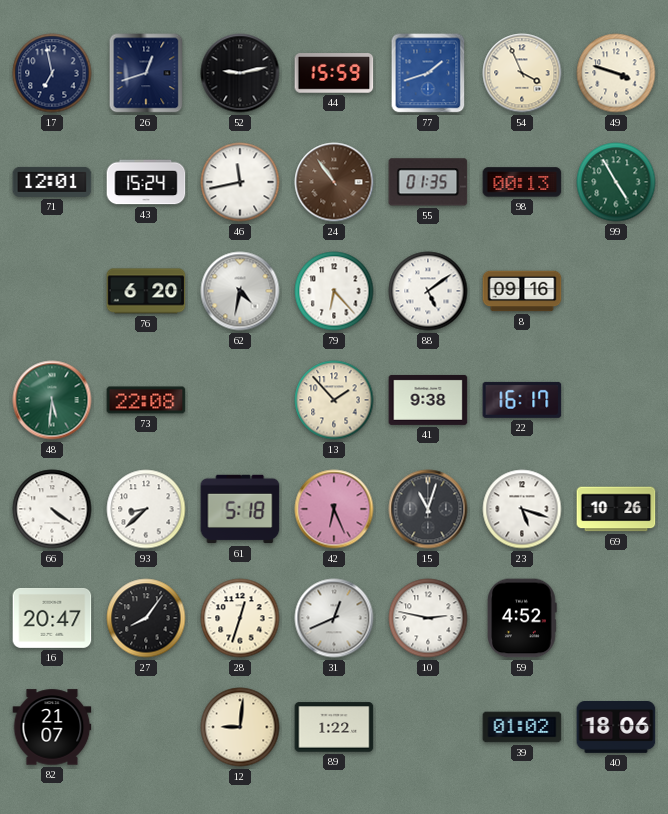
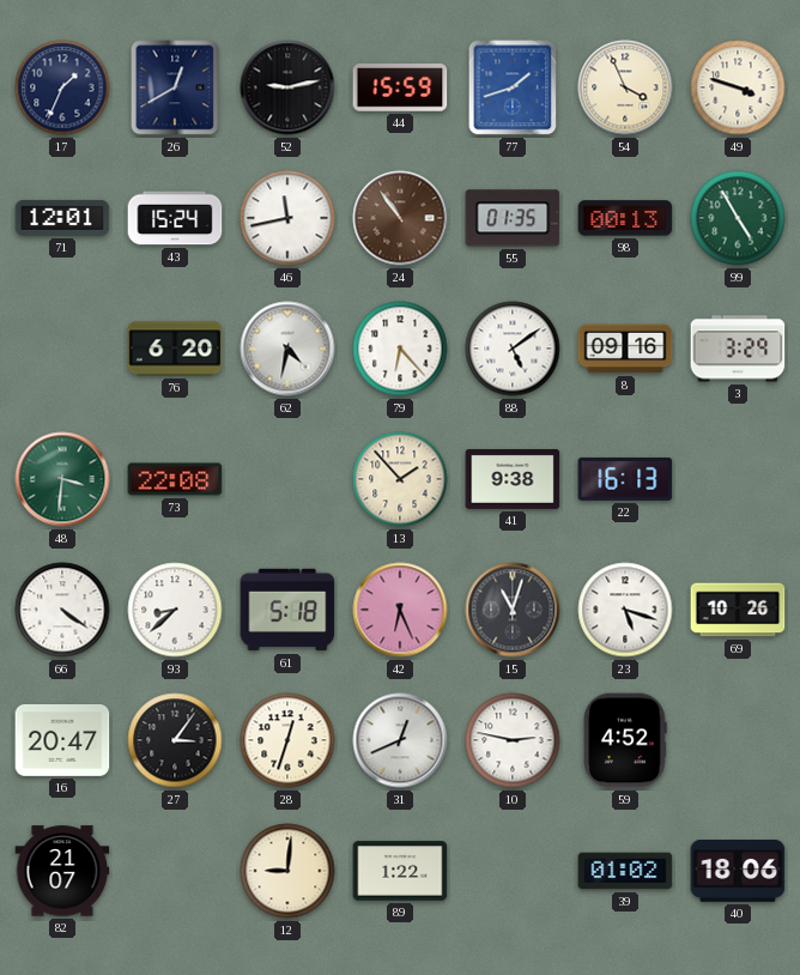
17: 6:58 -> 1:34 (62, 87)
26: 12:42 -> 12:40 (175, 87)
3: none -> 3:29 (738, 349)
48: 5:31 -> 3:31 (62, 479)
22: 16:17 -> 16:13 (625, 479)
27: 8:06 -> 3:06 (175, 740)
